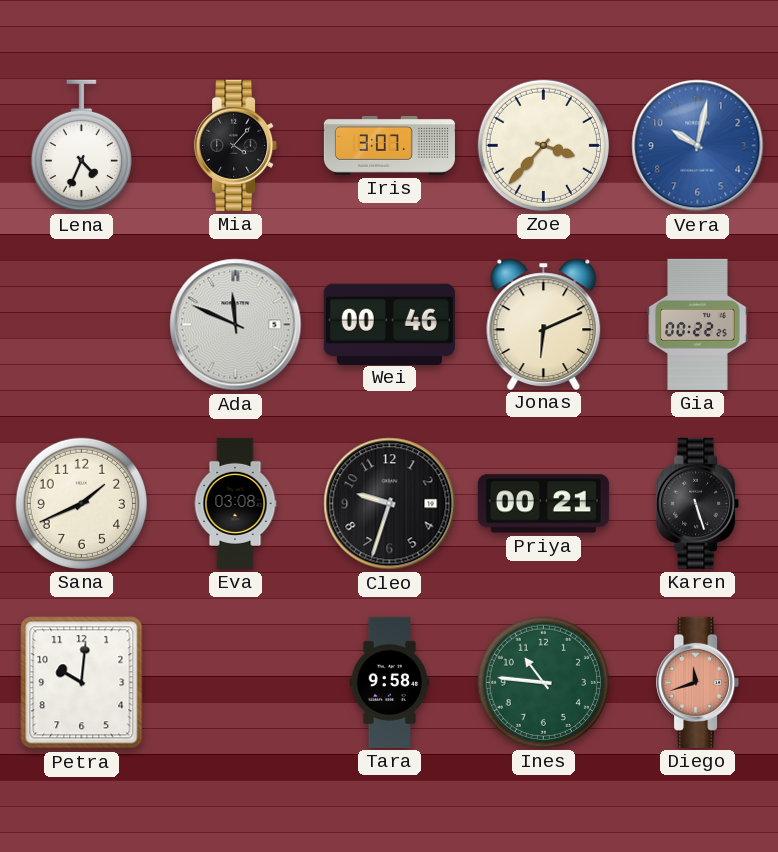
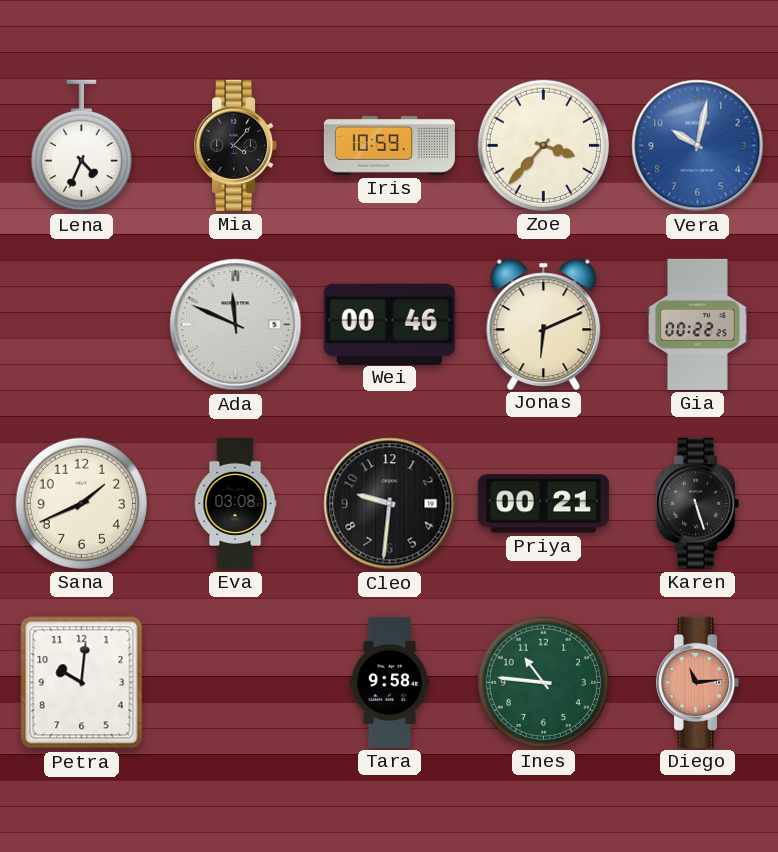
Iris: 3:07 -> 10:59 (389, 145)
Cleo: 9:33 -> 9:31 (390, 504)
Diego: 11:42 -> 11:14 (698, 682)
